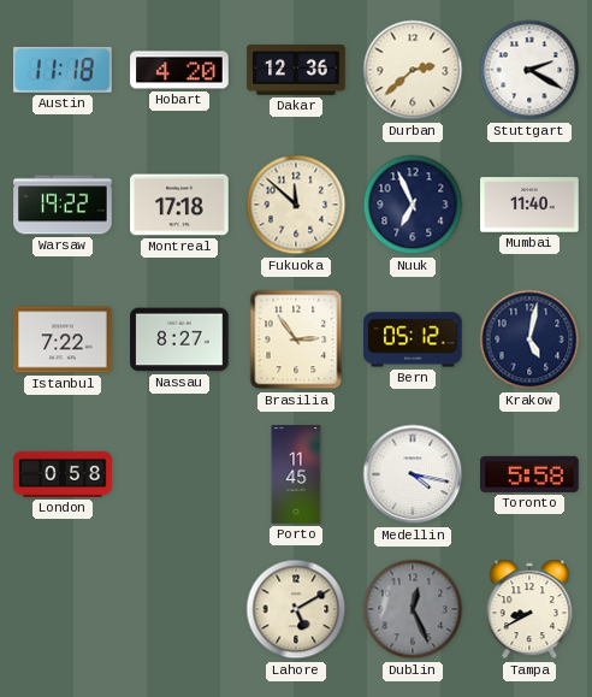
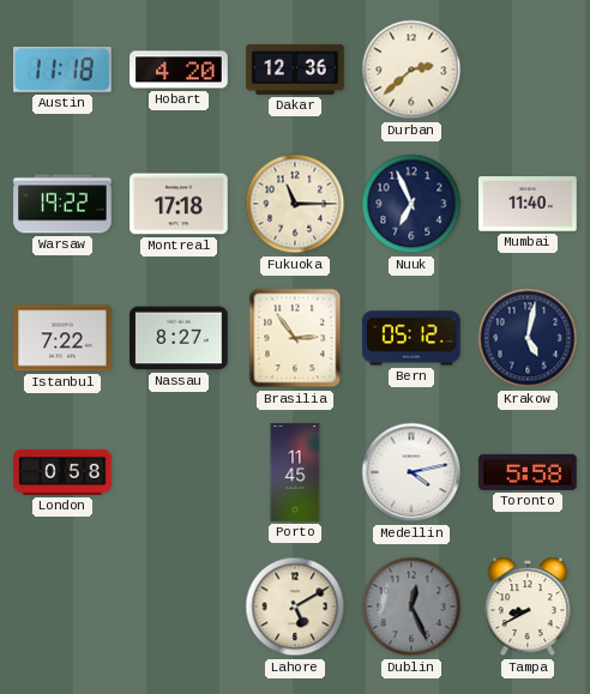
Stuttgart: 2:20 -> none (529, 70)
Fukuoka: 11:52 -> 11:15 (295, 204)
Medellin: 4:17 -> 4:13 (411, 472)
